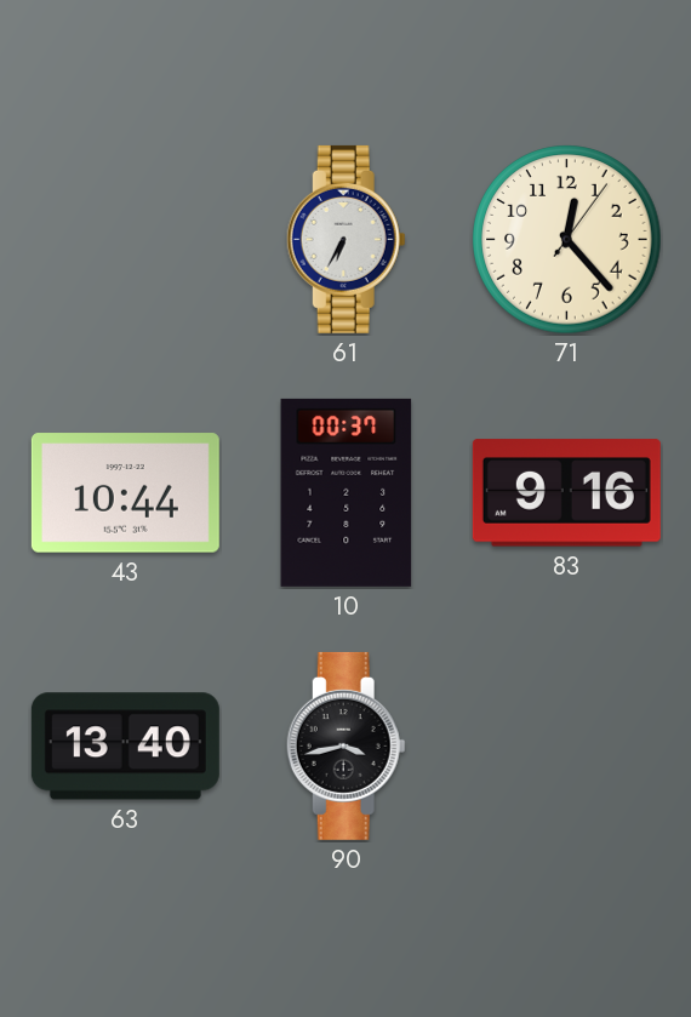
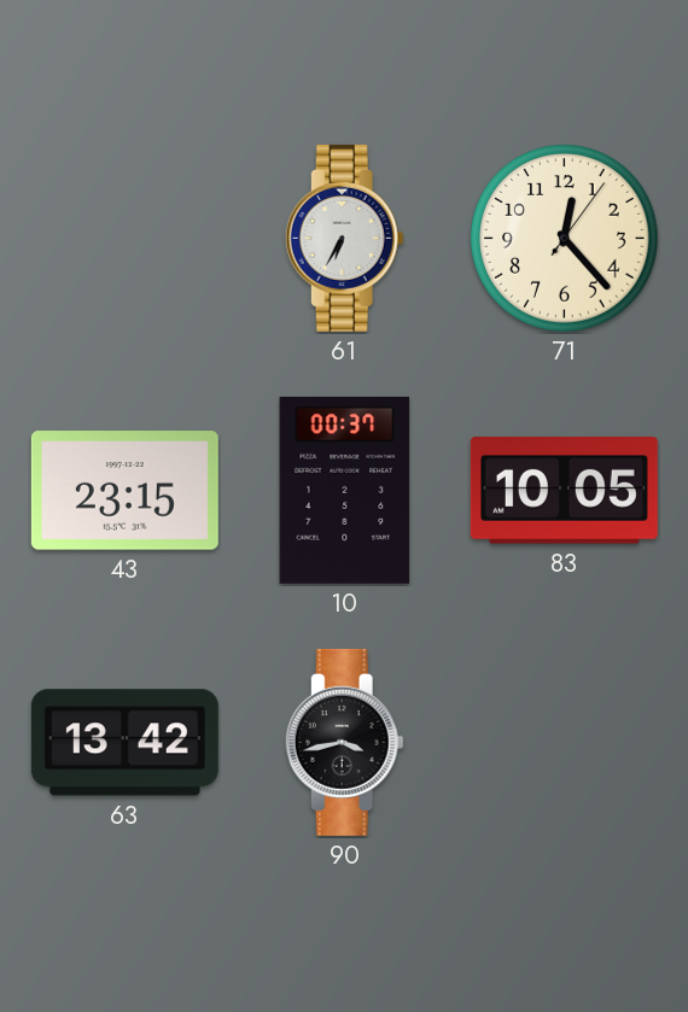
43: 10:44 -> 23:15 (124, 491)
83: 9:16 -> 10:05 (564, 491)
63: 13:40 -> 13:42 (124, 743)
